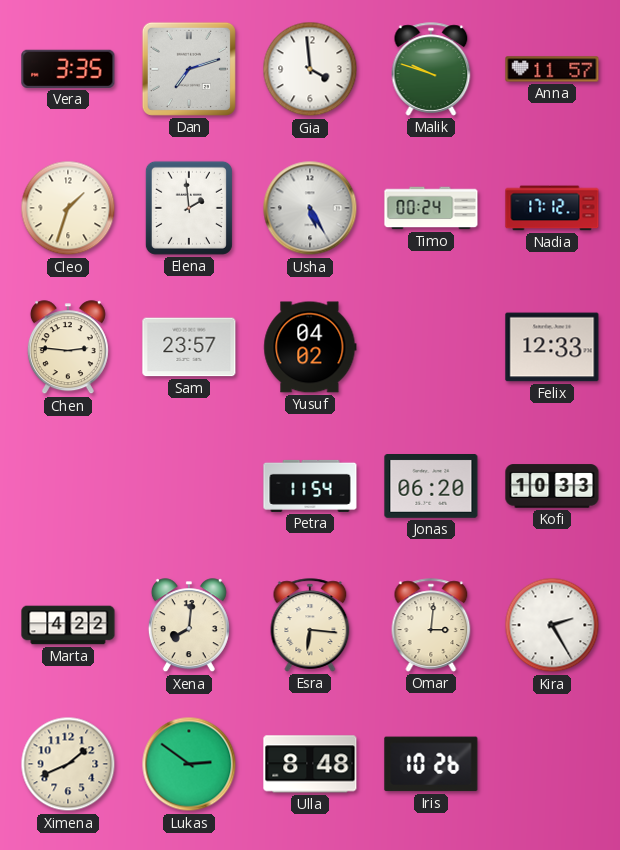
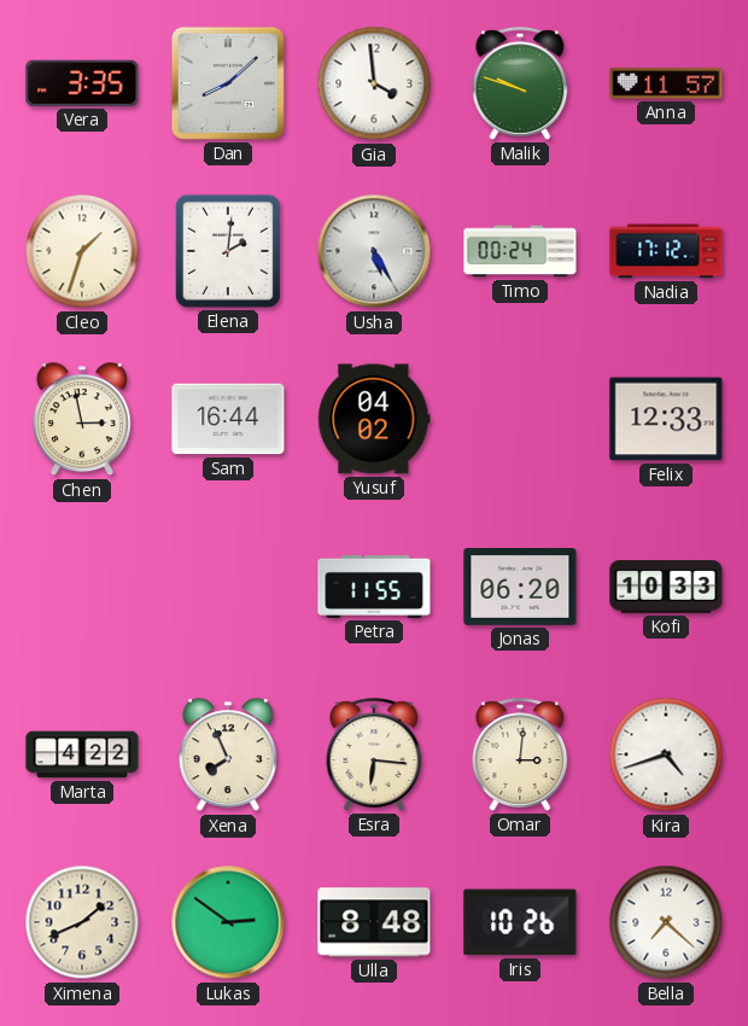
Dan: 7:12 -> 8:08 (228, 83)
Elena: 1:59 -> 2:01 (228, 251)
Chen: 2:46 -> 2:58 (82, 420)
Sam: 23:57 -> 16:44 (228, 419)
Petra: 11:54 -> 11:55 (374, 587)
Xena: 8:01 -> 7:56 (228, 756)
Kira: 2:25 -> 4:42 (666, 754)
Bella: none -> 7:22 (666, 922)
